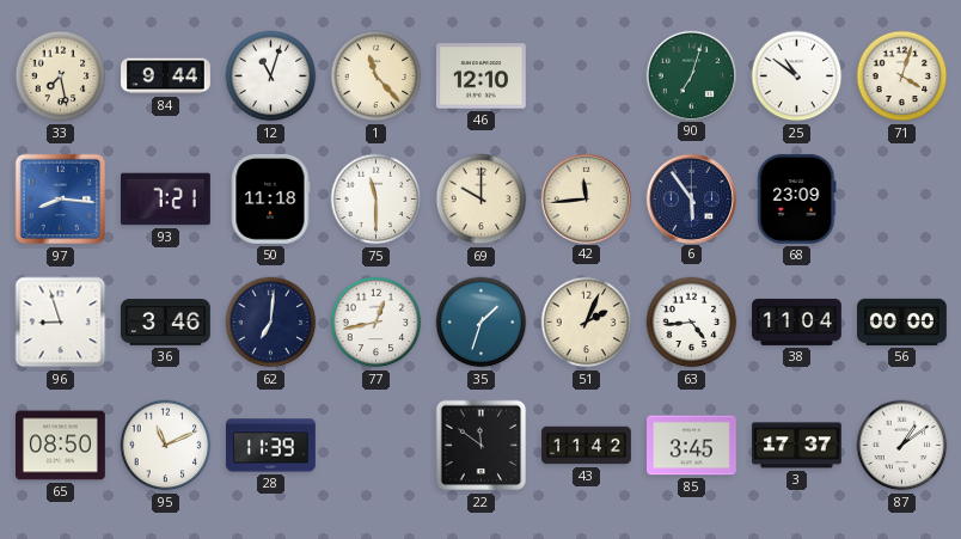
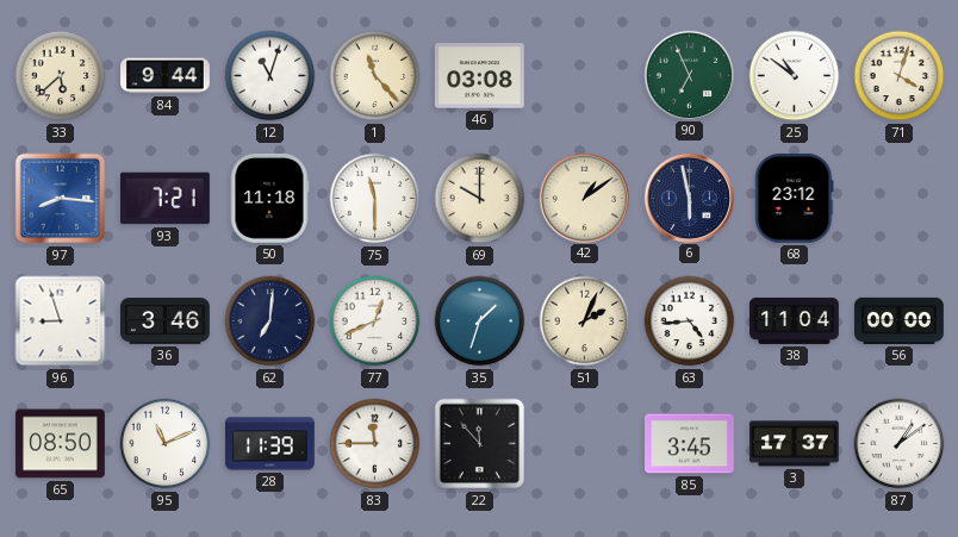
33: 7:28 -> 5:38 (61, 76)
46: 12:10 -> 03:08 (480, 76)
90: 7:03 -> 6:56 (689, 75)
42: 11:44 -> 1:09 (584, 198)
6: 5:54 -> 5:58 (689, 198)
68: 23:09 -> 23:12 (795, 198)
77: 12:43 -> 12:41 (375, 321)
83: none -> 11:45 (375, 444)
22: 11:51 -> 11:53 (480, 444)
43: 11:42 -> none (587, 446)
